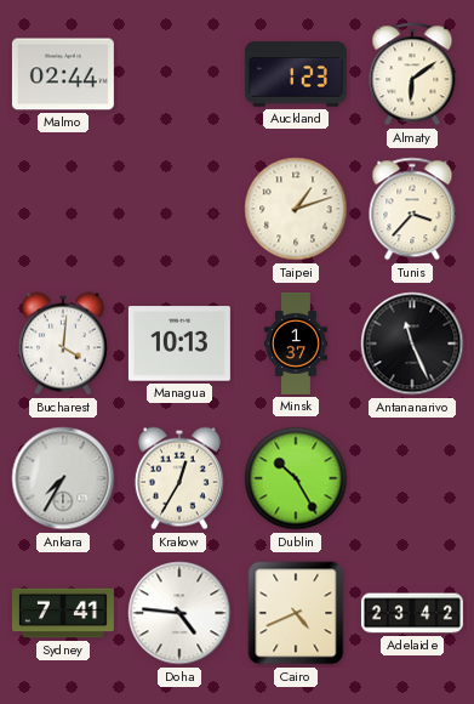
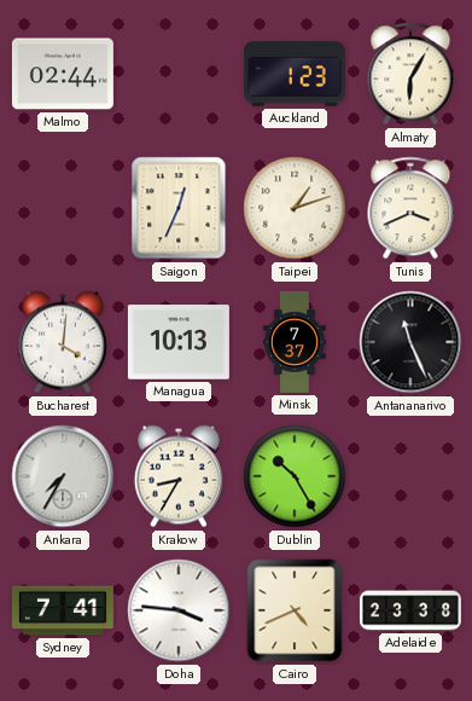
Almaty: 6:09 -> 6:05 (410, 74)
Saigon: none -> 12:34 (179, 208)
Tunis: 3:37 -> 3:41 (410, 208)
Minsk: 1:37 -> 7:37 (295, 342)
Krakow: 12:35 -> 8:35 (179, 476)
Doha: 4:46 -> 3:46 (179, 610)
Adelaide: 23:42 -> 23:38 (410, 610)
